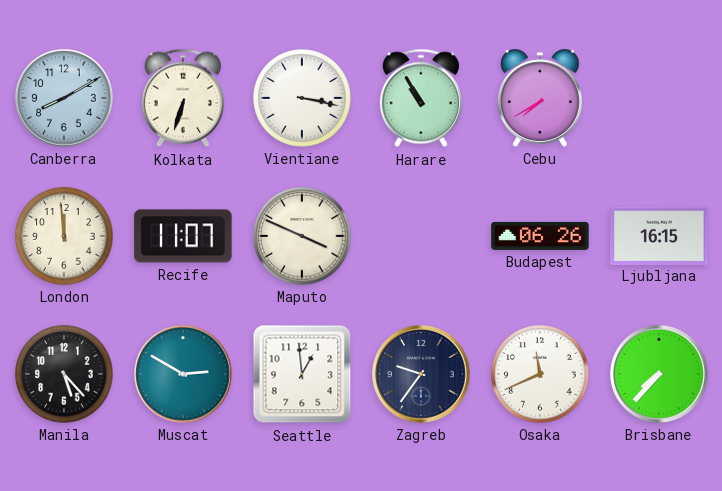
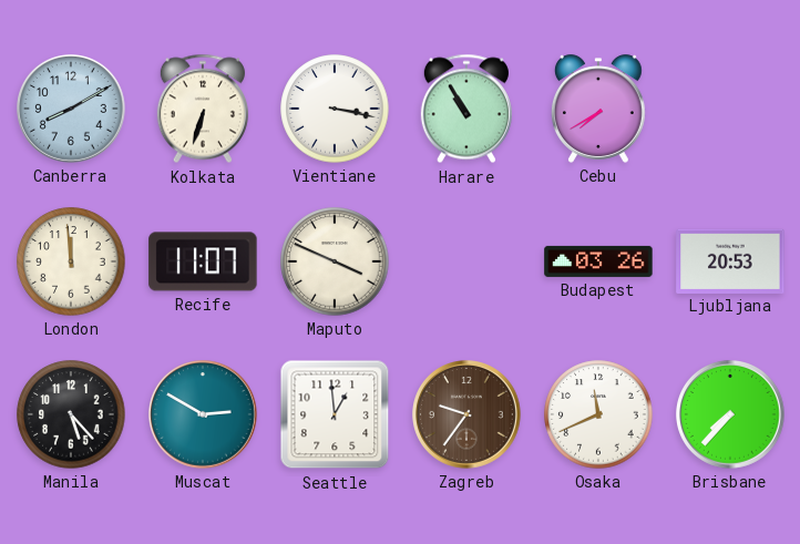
Budapest: 06:26 -> 03:26 (598, 261)
Ljubljana: 16:15 -> 20:53 (730, 260)
Zagreb dial: navy -> brown (468, 415)
